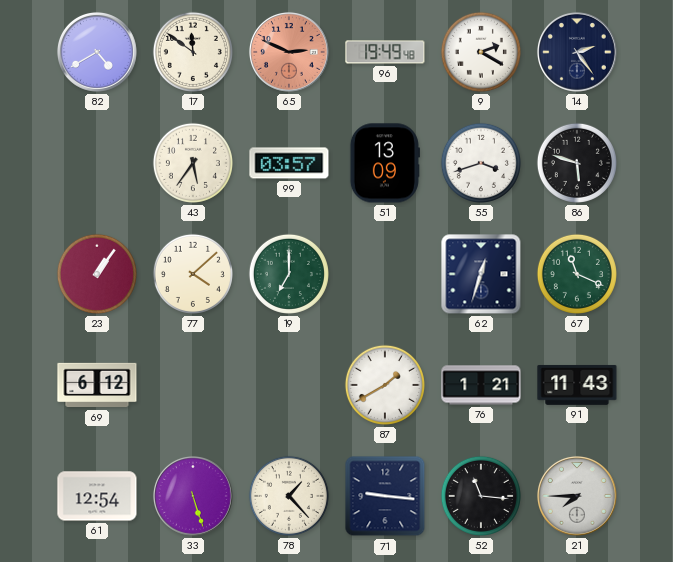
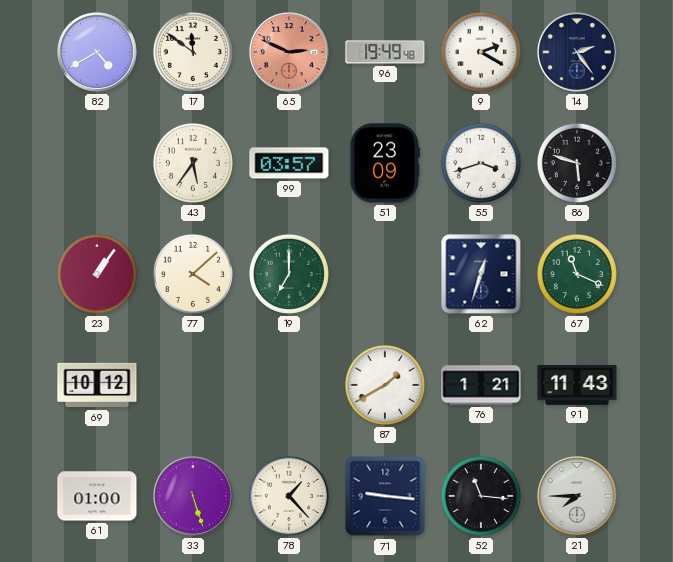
51: 13:09 -> 23:09 (385, 163)
69: 6:12 -> 10:12 (97, 385)
61: 12:54 -> 01:00 (97, 496)
